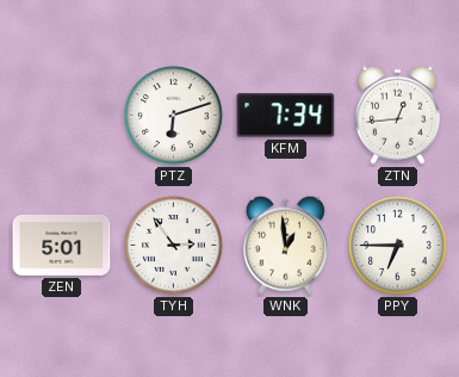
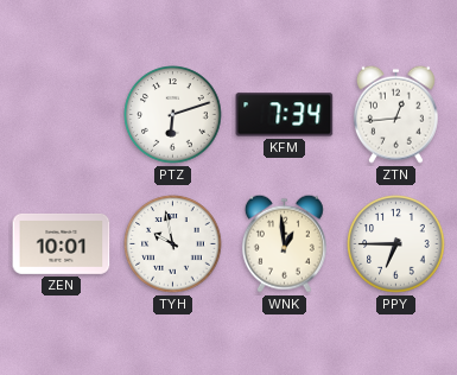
ZEN: 5:01 -> 10:01 (62, 243)
TYH: 2:54 -> 9:58 (173, 244)
